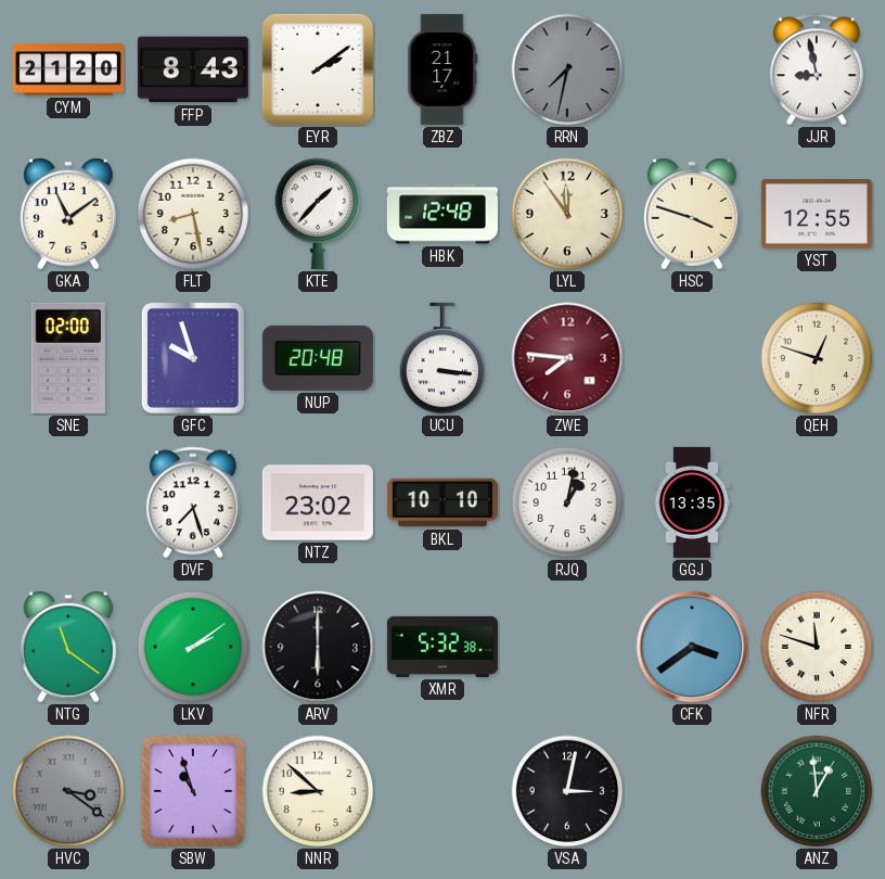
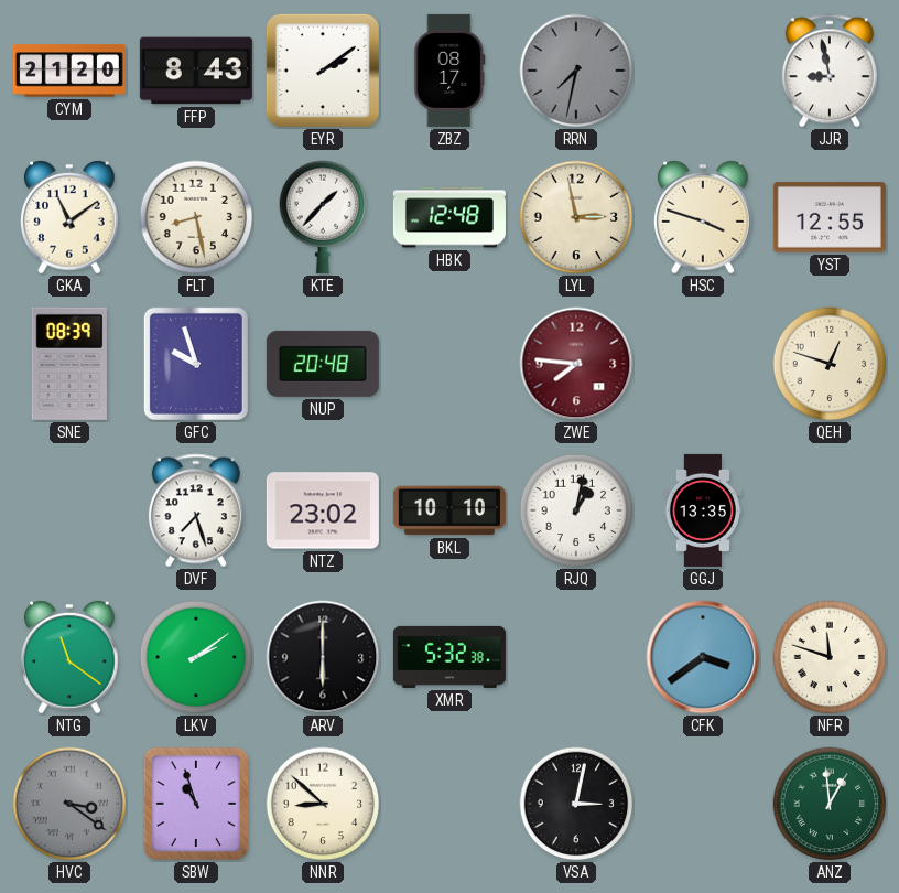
ZBZ: 21:17 -> 08:17 (450, 71)
LYL: 11:54 -> 2:58 (576, 217)
SNE: 02:00 -> 08:39 (69, 364)
UCU: 3:16 -> none (442, 358)
